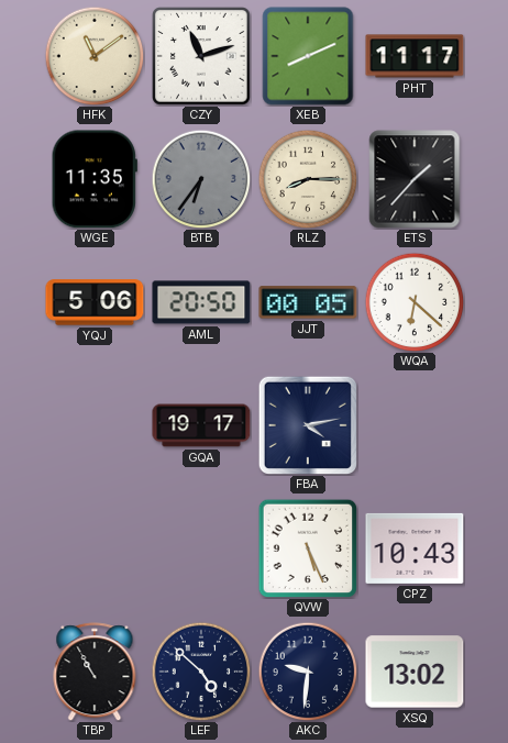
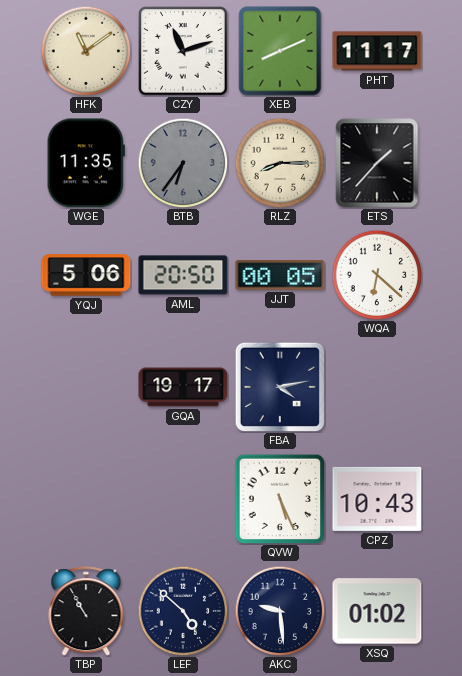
AKC: 9:31 -> 9:29 (280, 611)
XSQ: 13:02 -> 01:02 (377, 611)
